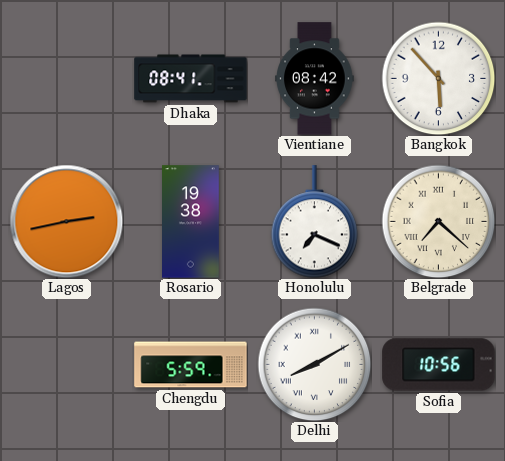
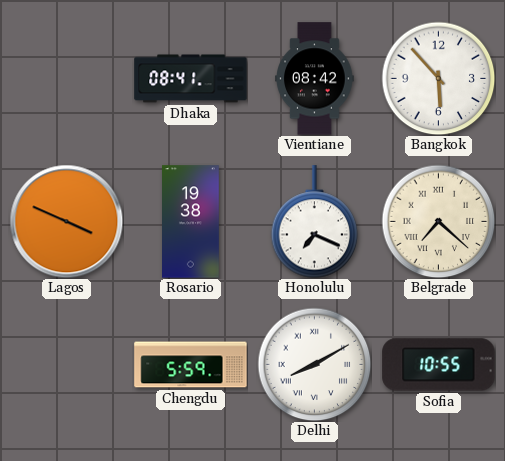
Lagos: 2:43 -> 3:49 (66, 221)
Sofia: 10:56 -> 10:55 (439, 365)
